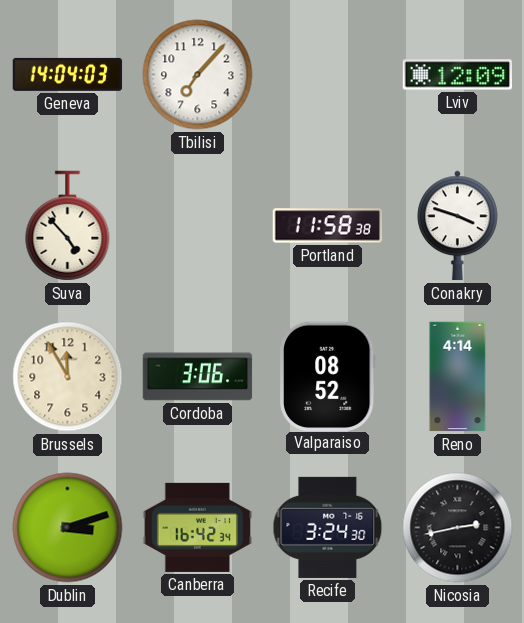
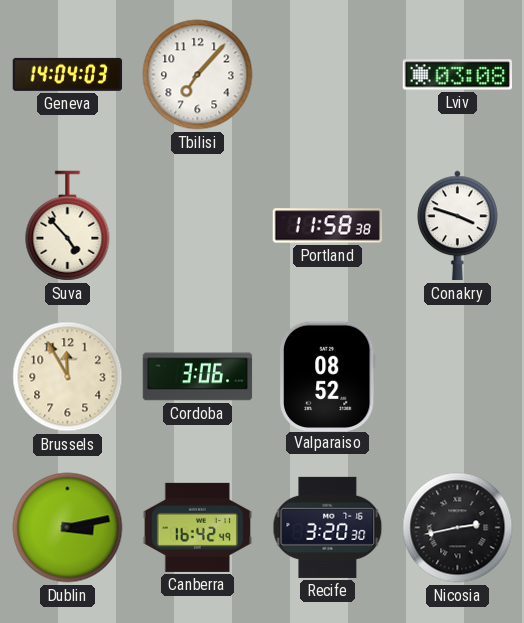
Lviv: 12:09 -> 03:08 (457, 75)
Reno: 4:14 -> none (458, 377)
Dublin: 3:12 -> 3:13 (68, 528)
Canberra: 16:42:34 -> 16:42:49 (198, 527)
Recife: 3:24 -> 3:20 (328, 527)
